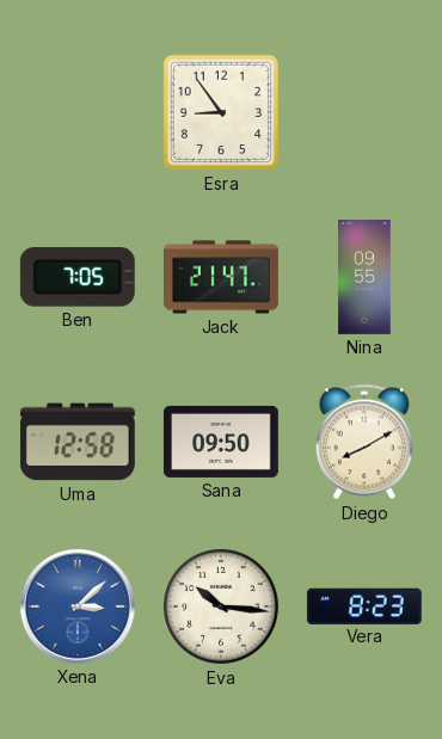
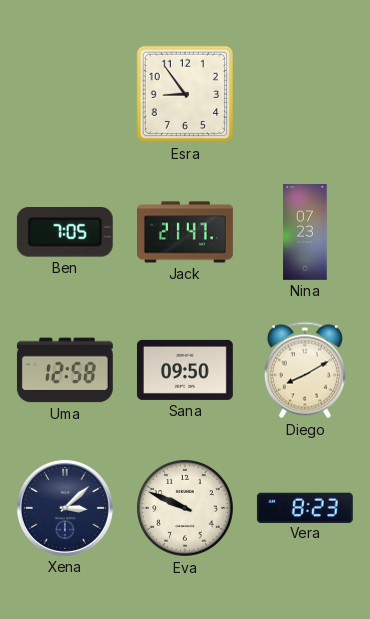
Nina: 09:55 -> 07:23 (305, 233)
Xena dial: blue -> navy (65, 508)
Eva: 10:16 -> 9:49 (186, 509)
